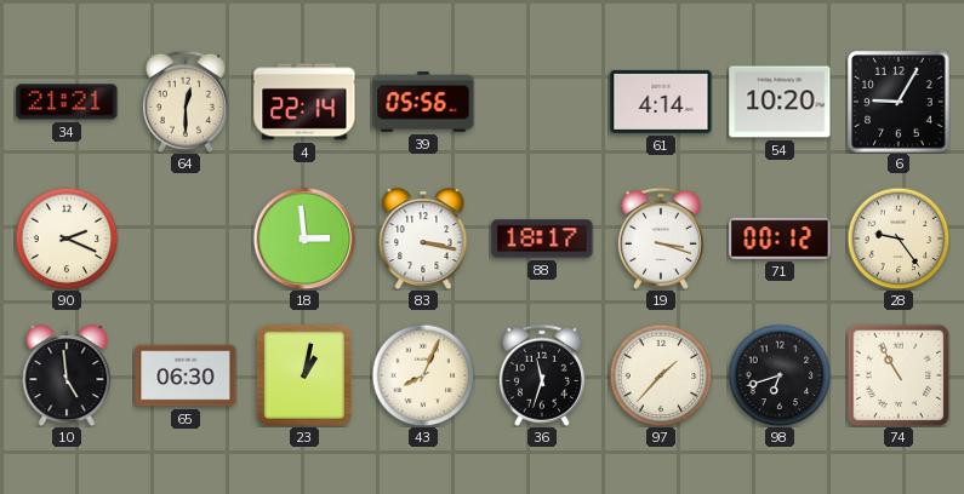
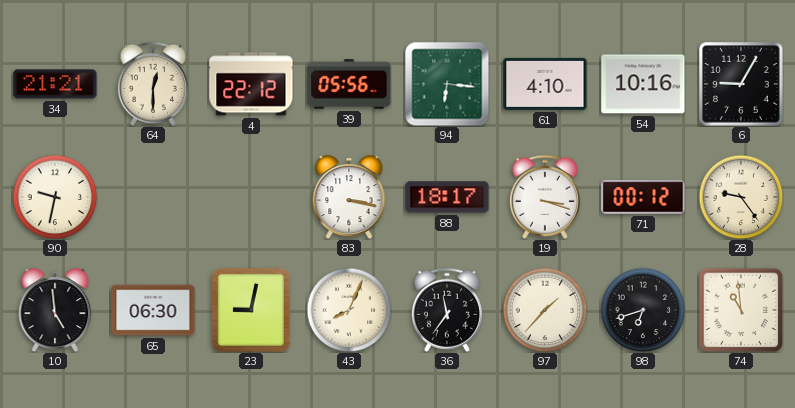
4: 22:14 -> 22:12 (251, 84)
94: none -> 6:16 (447, 84)
61: 4:14 -> 4:10 (545, 84)
54: 10:20 -> 10:16 (643, 84)
90: 2:19 -> 9:32 (55, 197)
18: 2:59 -> none (304, 239)
23: 1:02 -> 9:02 (251, 310)
36: 11:33 -> 11:36 (447, 310)
74: 10:55 -> 10:59 (741, 310)
